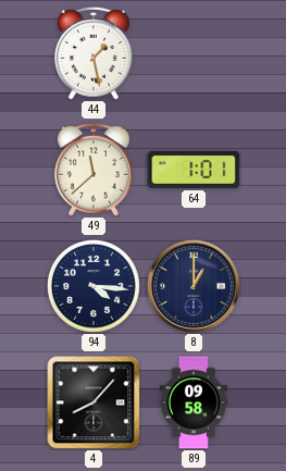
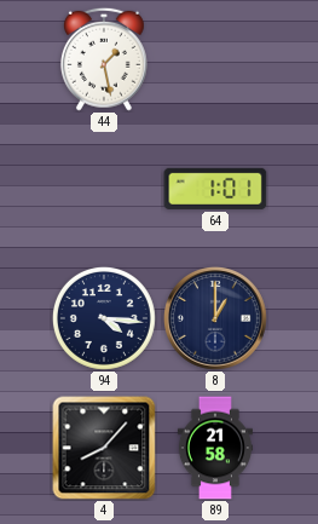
49: 11:38 -> none (94, 170)
89: 09:58 -> 21:58 (215, 448)
